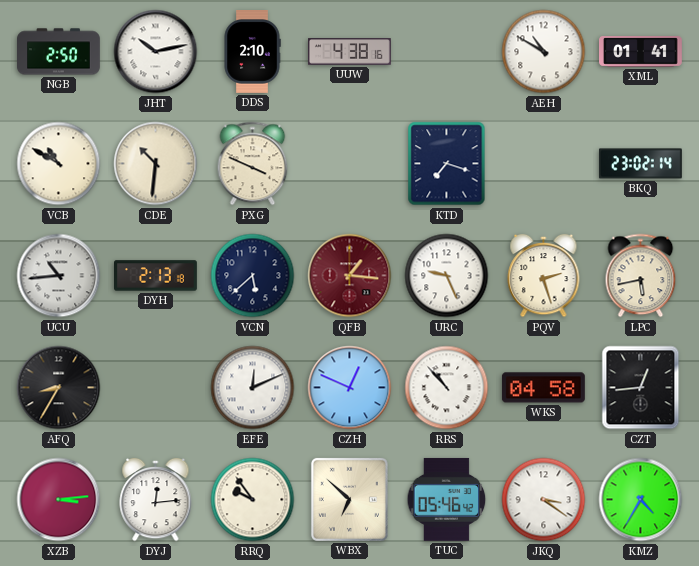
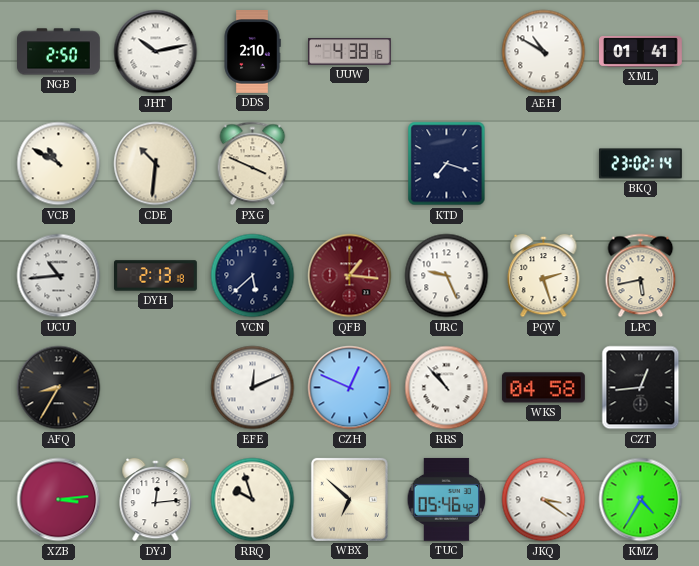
RRQ: 9:54 -> 9:57 (253, 500)
